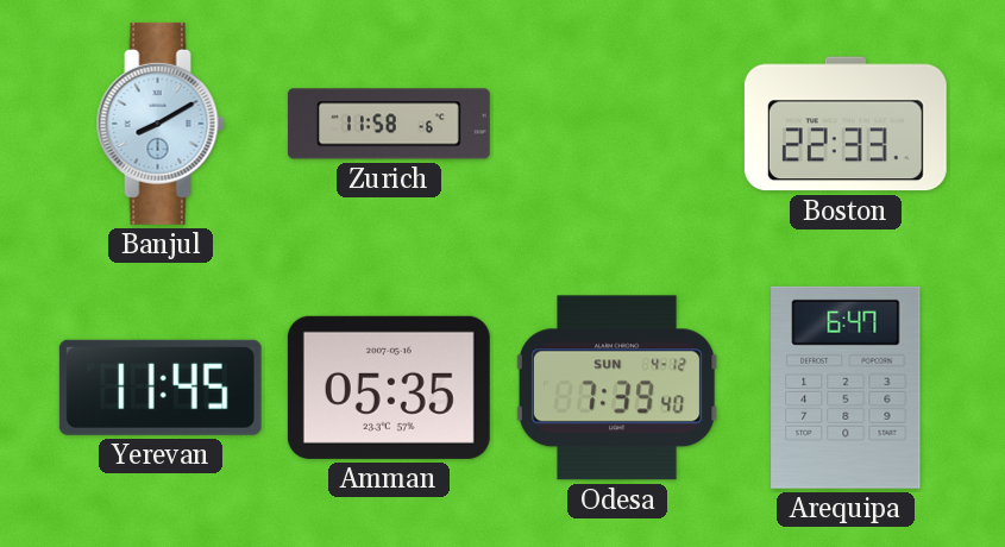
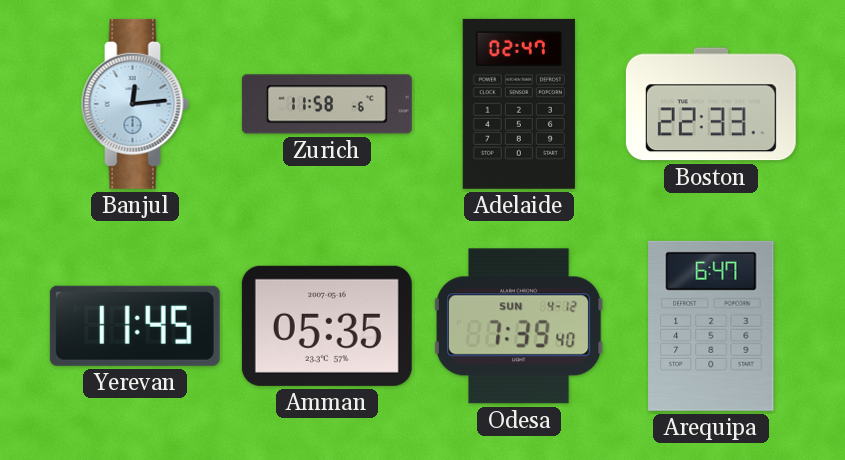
Banjul: 8:10 -> 12:14 (135, 104)
Adelaide: none -> 02:47 (519, 104)
